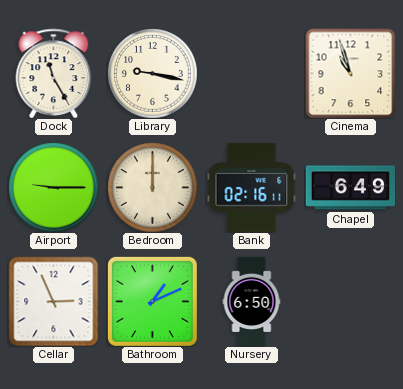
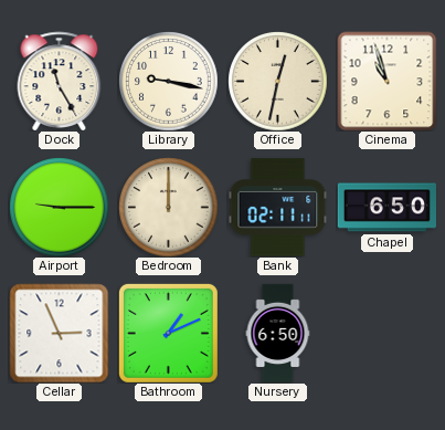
Office: none -> 12:32 (277, 81)
Bank: 02:16 -> 02:11 (277, 208)
Chapel: 6:49 -> 6:50 (386, 208)
